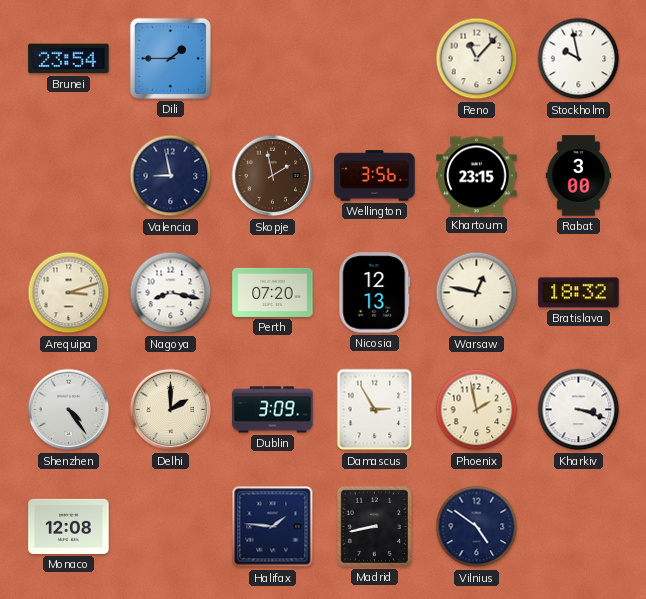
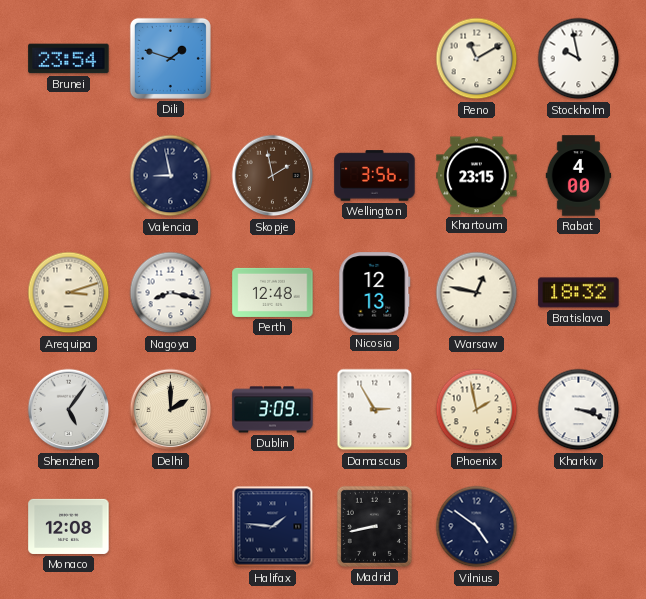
Dili: 1:45 -> 1:48 (170, 58)
Reno: 11:07 -> 11:10 (477, 59)
Rabat: 3:00 -> 4:00 (579, 176)
Perth: 07:20 -> 12:48 (273, 292)
Shenzhen: 4:24 -> 5:06 (69, 410)
